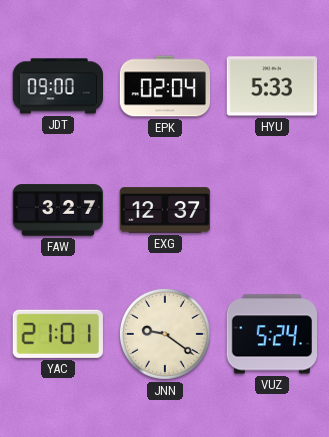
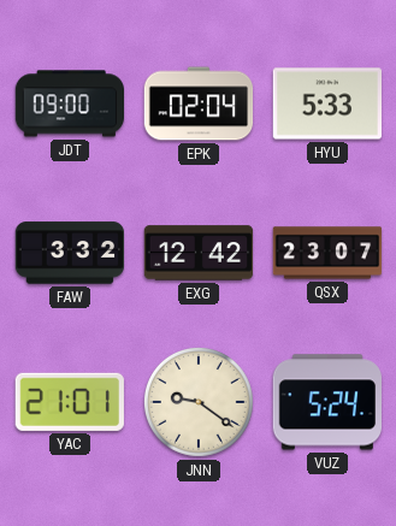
FAW: 3:27 -> 3:32 (69, 253)
EXG: 12:37 -> 12:42 (199, 253)
QSX: none -> 23:07 (327, 253)
